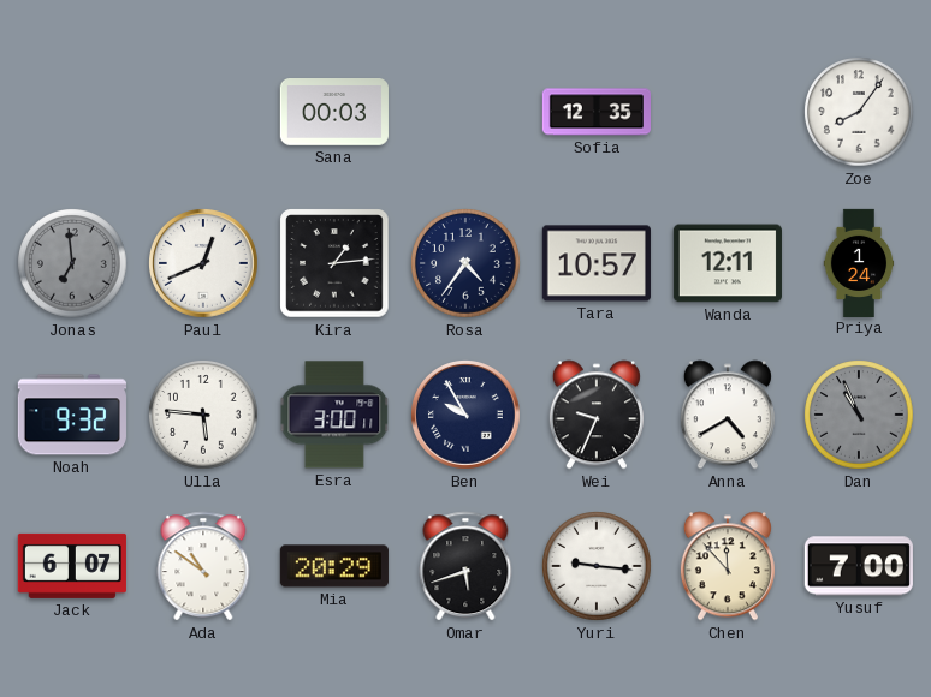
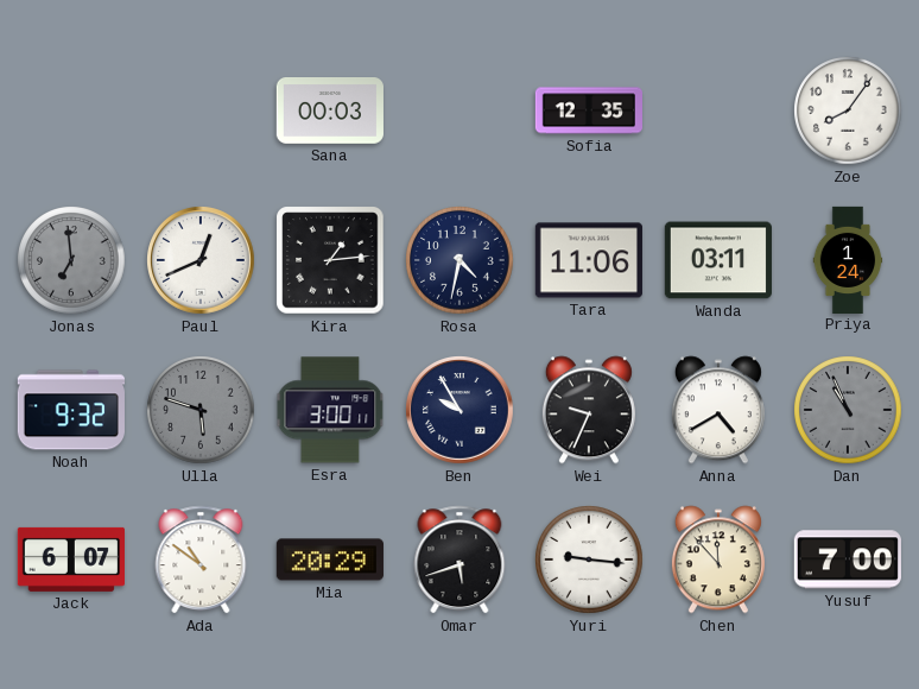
Rosa: 4:36 -> 4:32 (459, 260)
Tara: 10:57 -> 11:06 (589, 260)
Wanda: 12:11 -> 03:11 (718, 260)
Ulla: 5:46 -> 5:48 (201, 410)
Ulla dial: white -> grey (201, 410)
